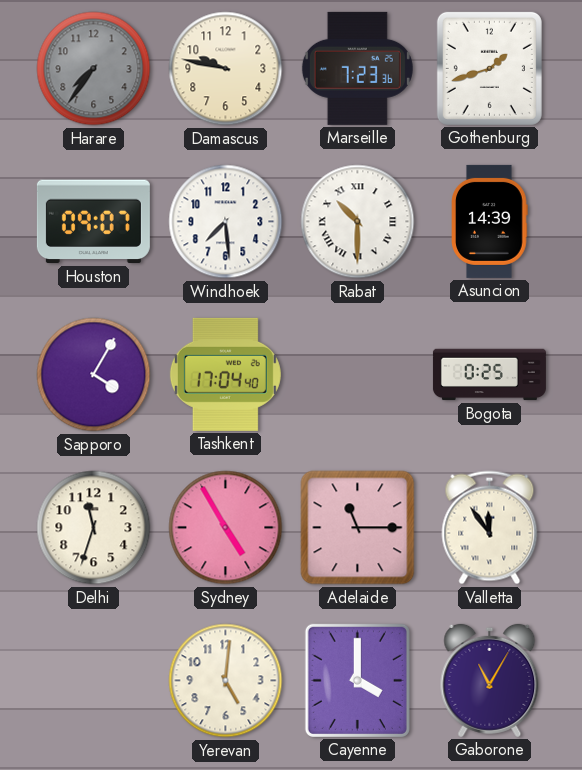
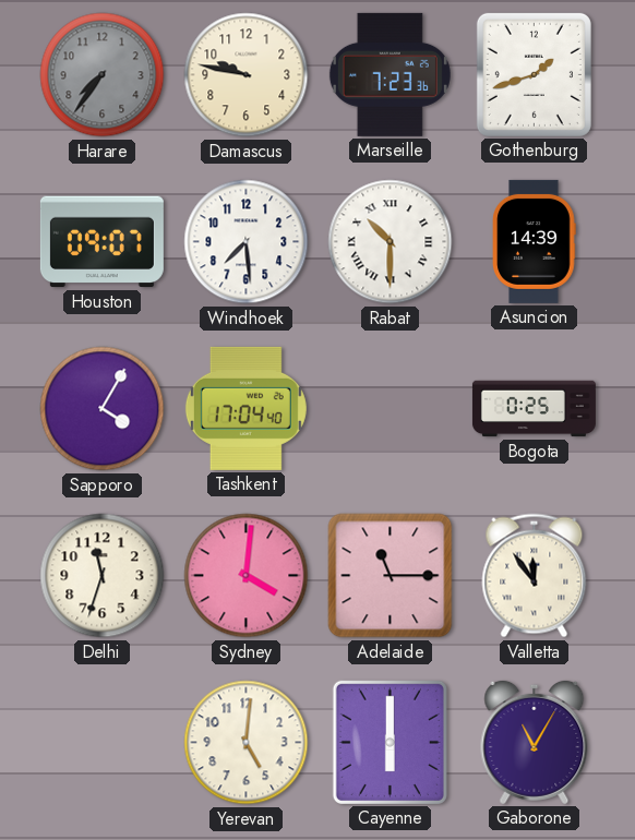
Sydney: 4:55 -> 4:01 (247, 576)
Cayenne: 4:00 -> 6:00 (390, 742)
